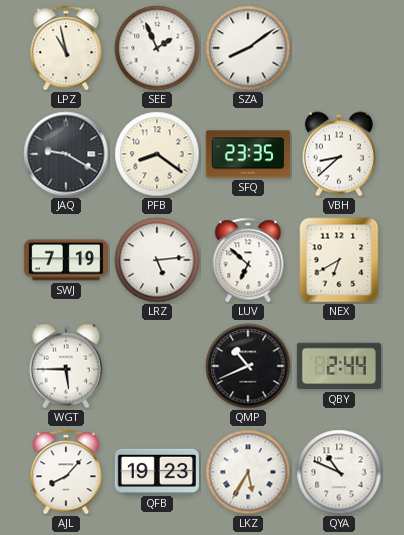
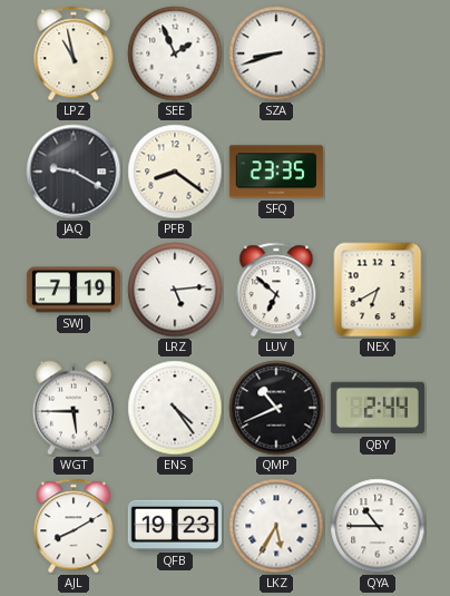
SZA: 8:09 -> 8:42 (276, 53)
VBH: 8:38 -> none (339, 154)
ENS: none -> 4:24 (175, 408)
AJL: 8:07 -> 8:10 (74, 526)
QYA: 10:49 -> 10:45 (378, 526)
